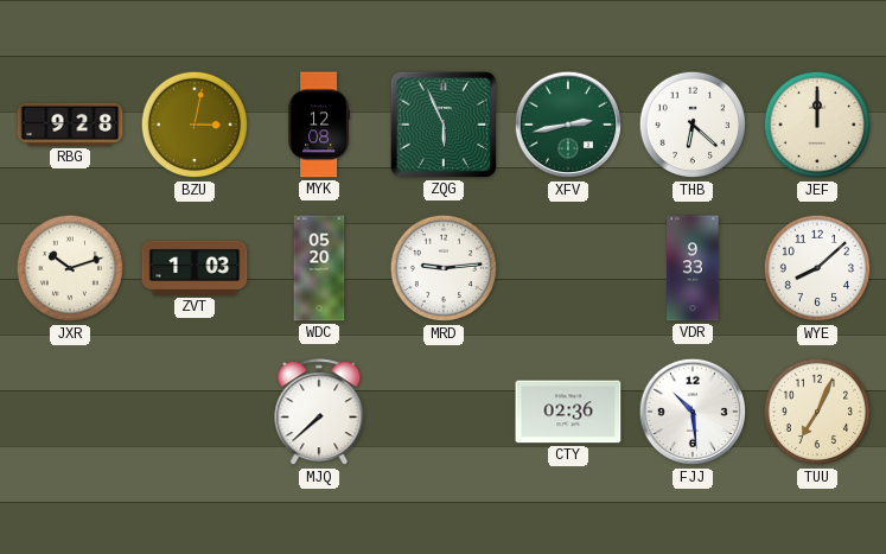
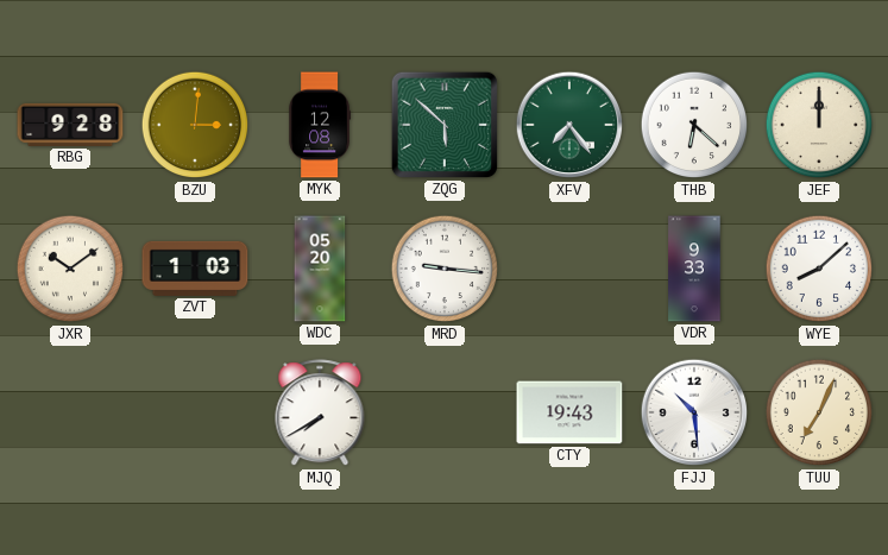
BZU: 3:02 -> 3:01 (195, 125)
ZQG: 5:56 -> 5:52 (445, 125)
XFV: 2:43 -> 7:24 (569, 125)
JXR: 10:12 -> 10:09 (70, 269)
MRD: 9:14 -> 9:16 (445, 269)
MJQ: 7:38 -> 7:40 (320, 414)
CTY: 02:36 -> 19:43 (569, 412)
